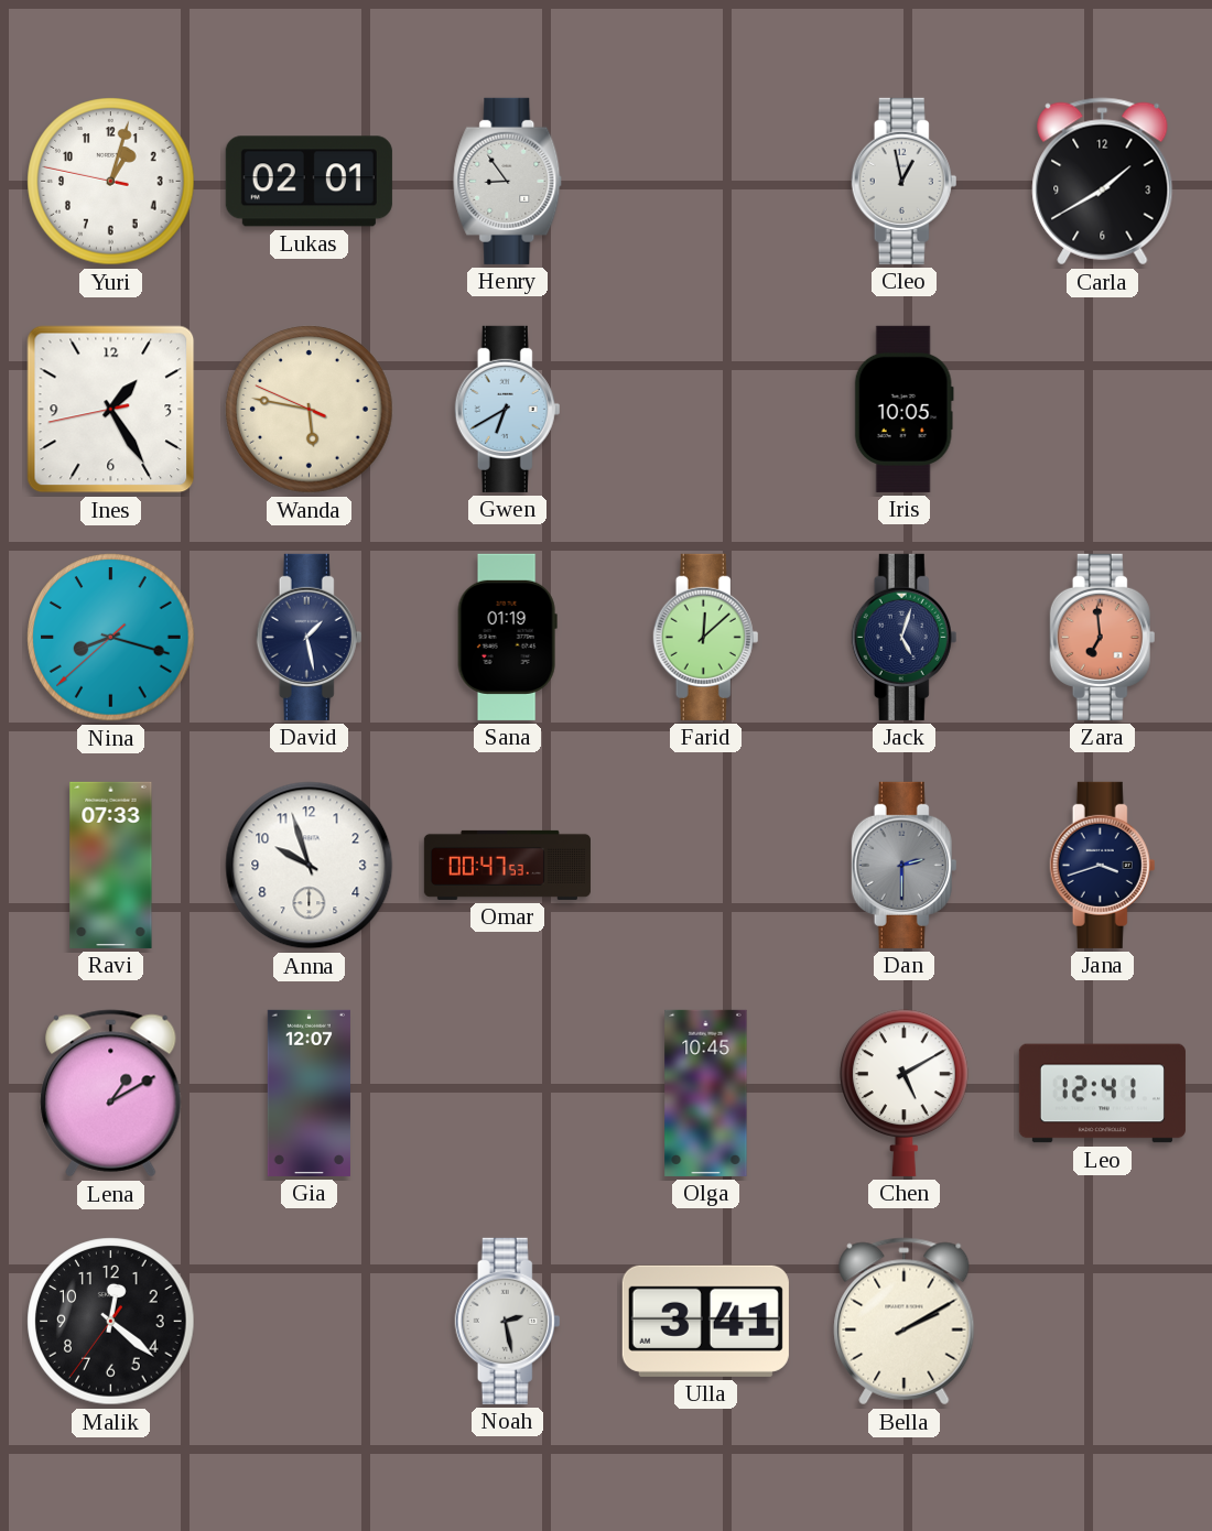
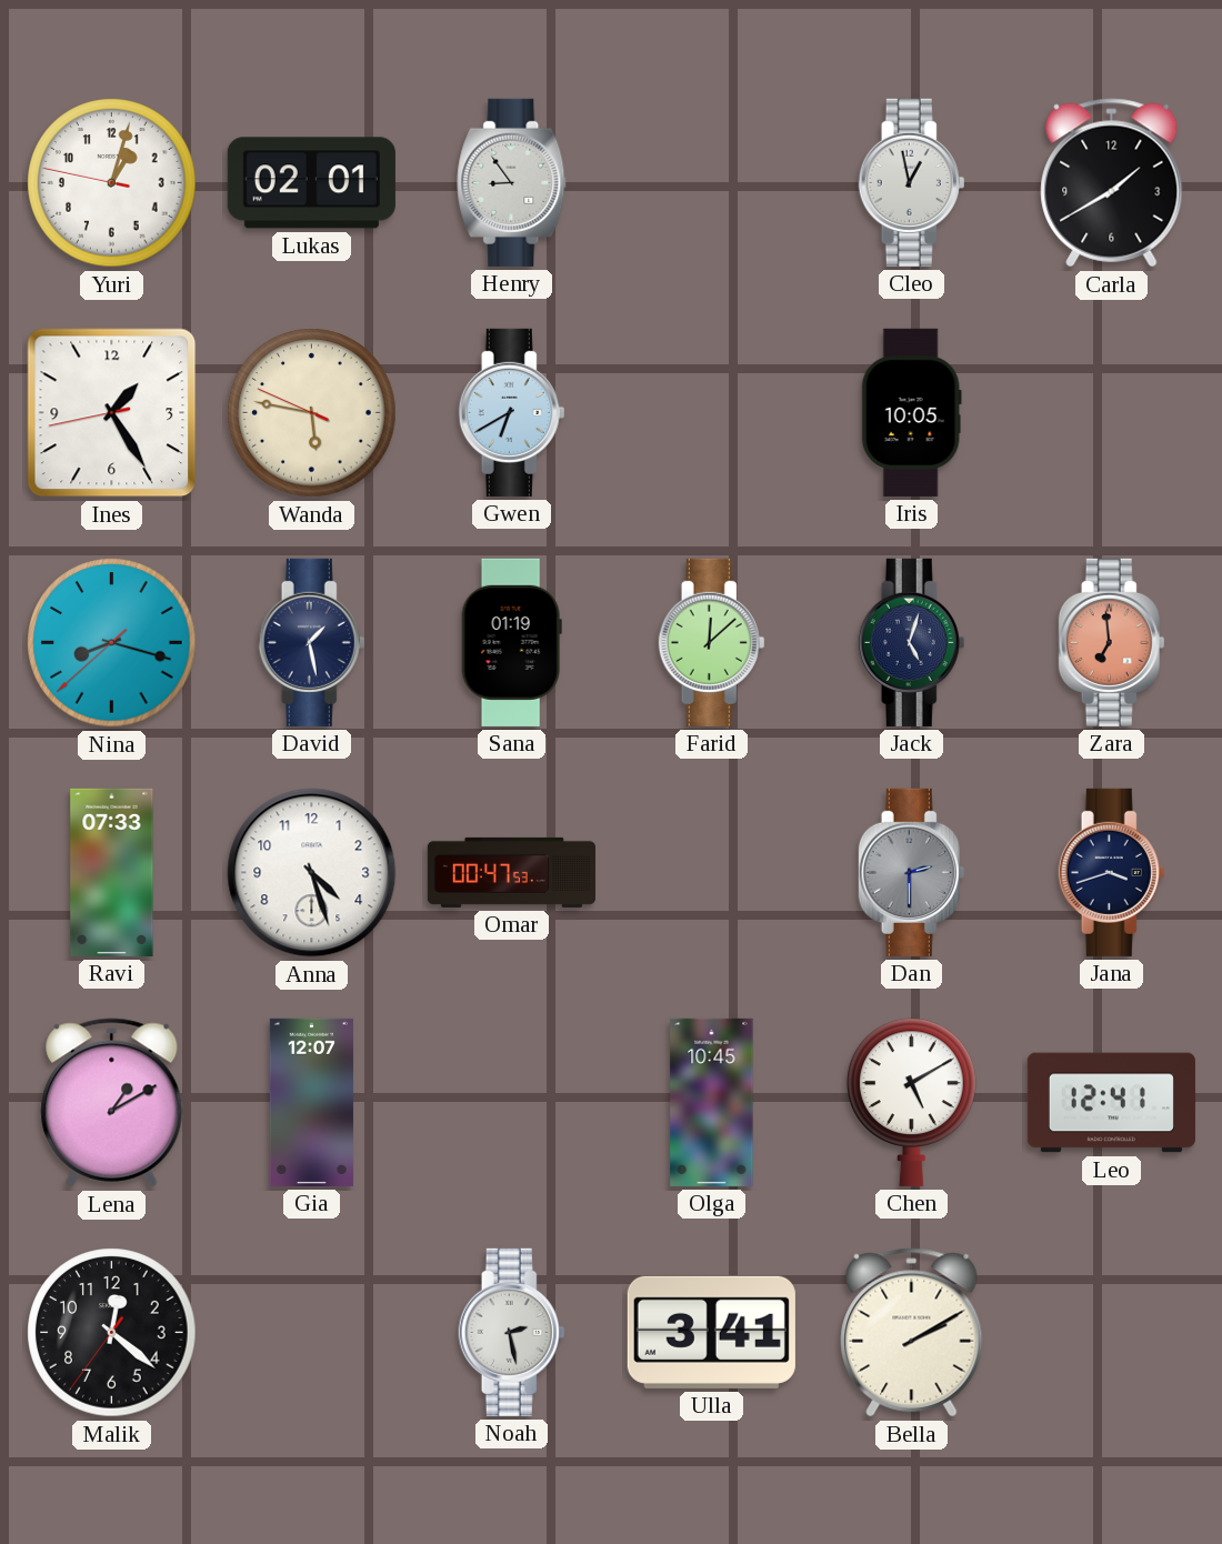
Anna: 9:57 -> 4:27 (312, 873)
